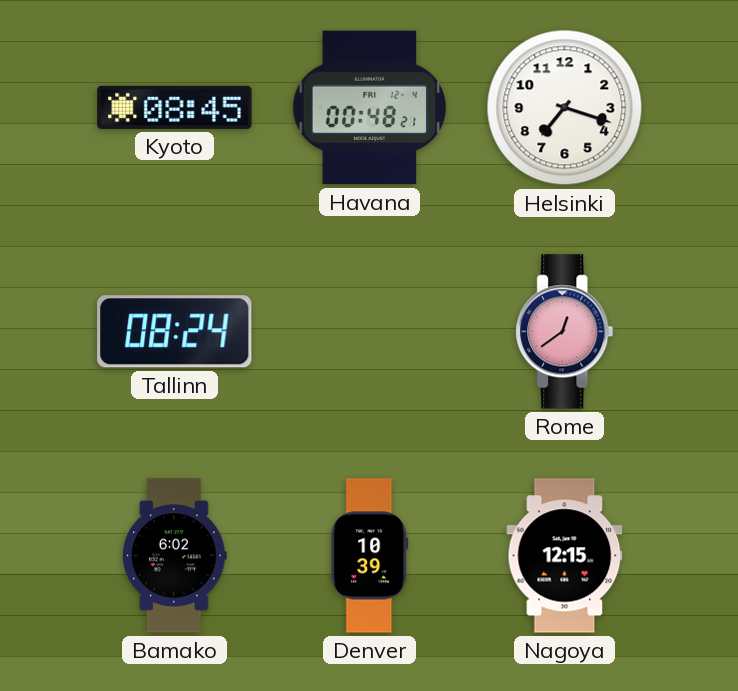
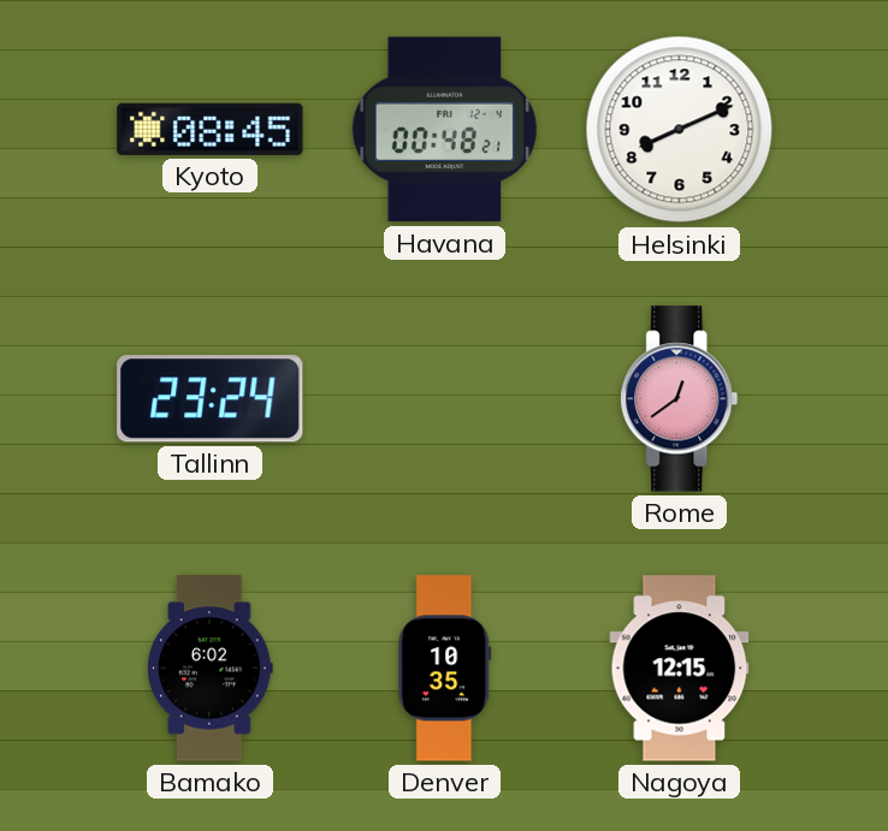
Helsinki: 7:18 -> 8:11 (680, 130)
Tallinn: 08:24 -> 23:24 (211, 399)
Denver: 10:39 -> 10:35 (445, 669)
